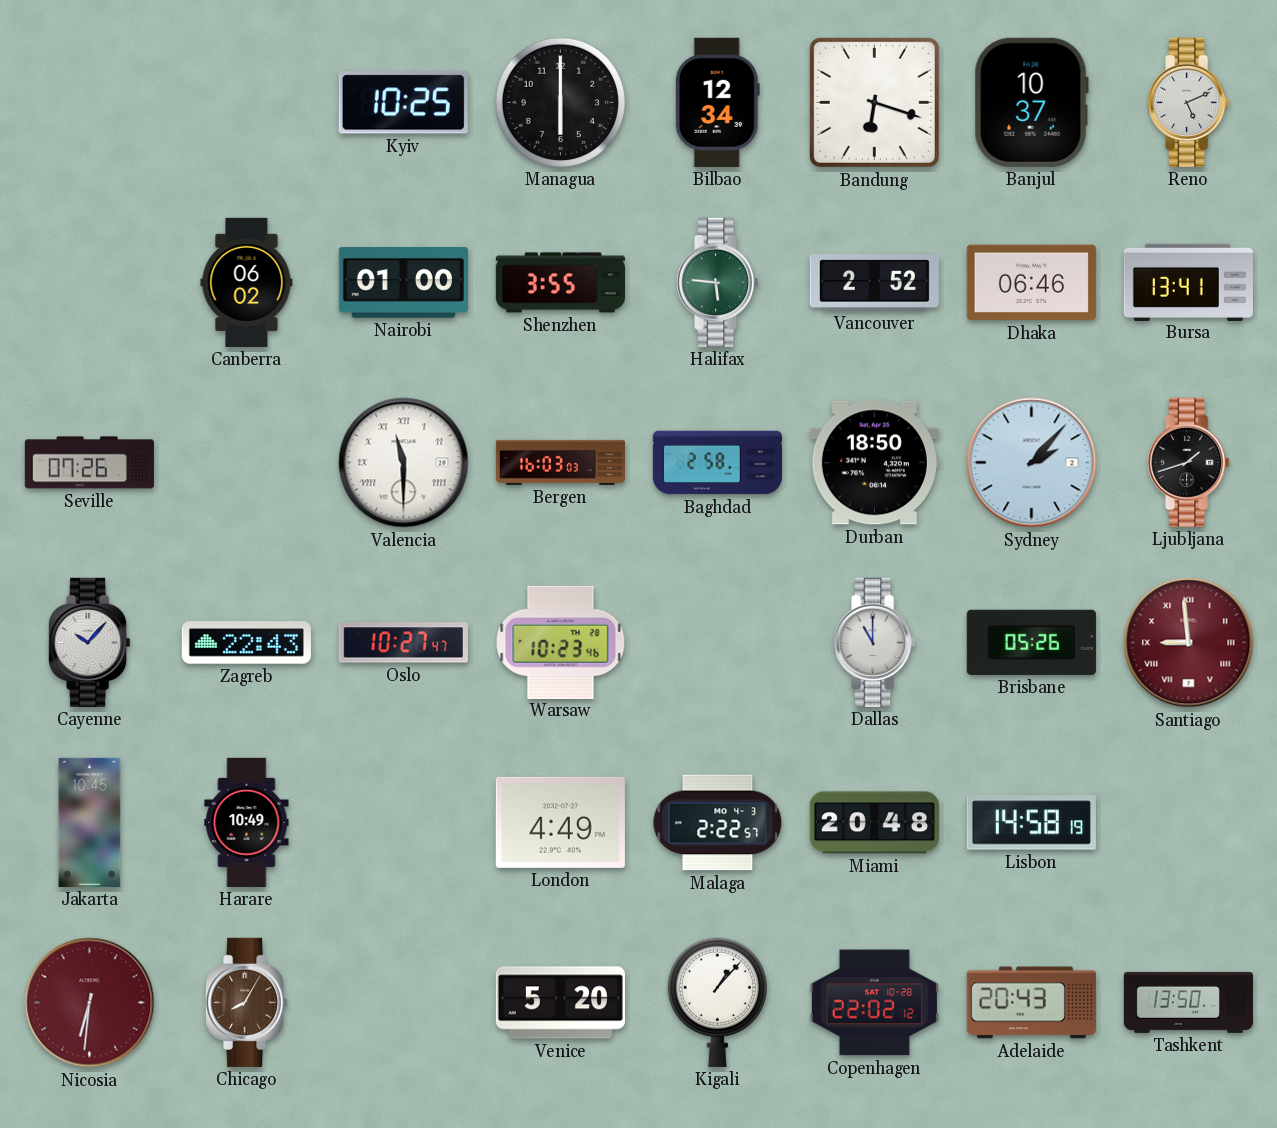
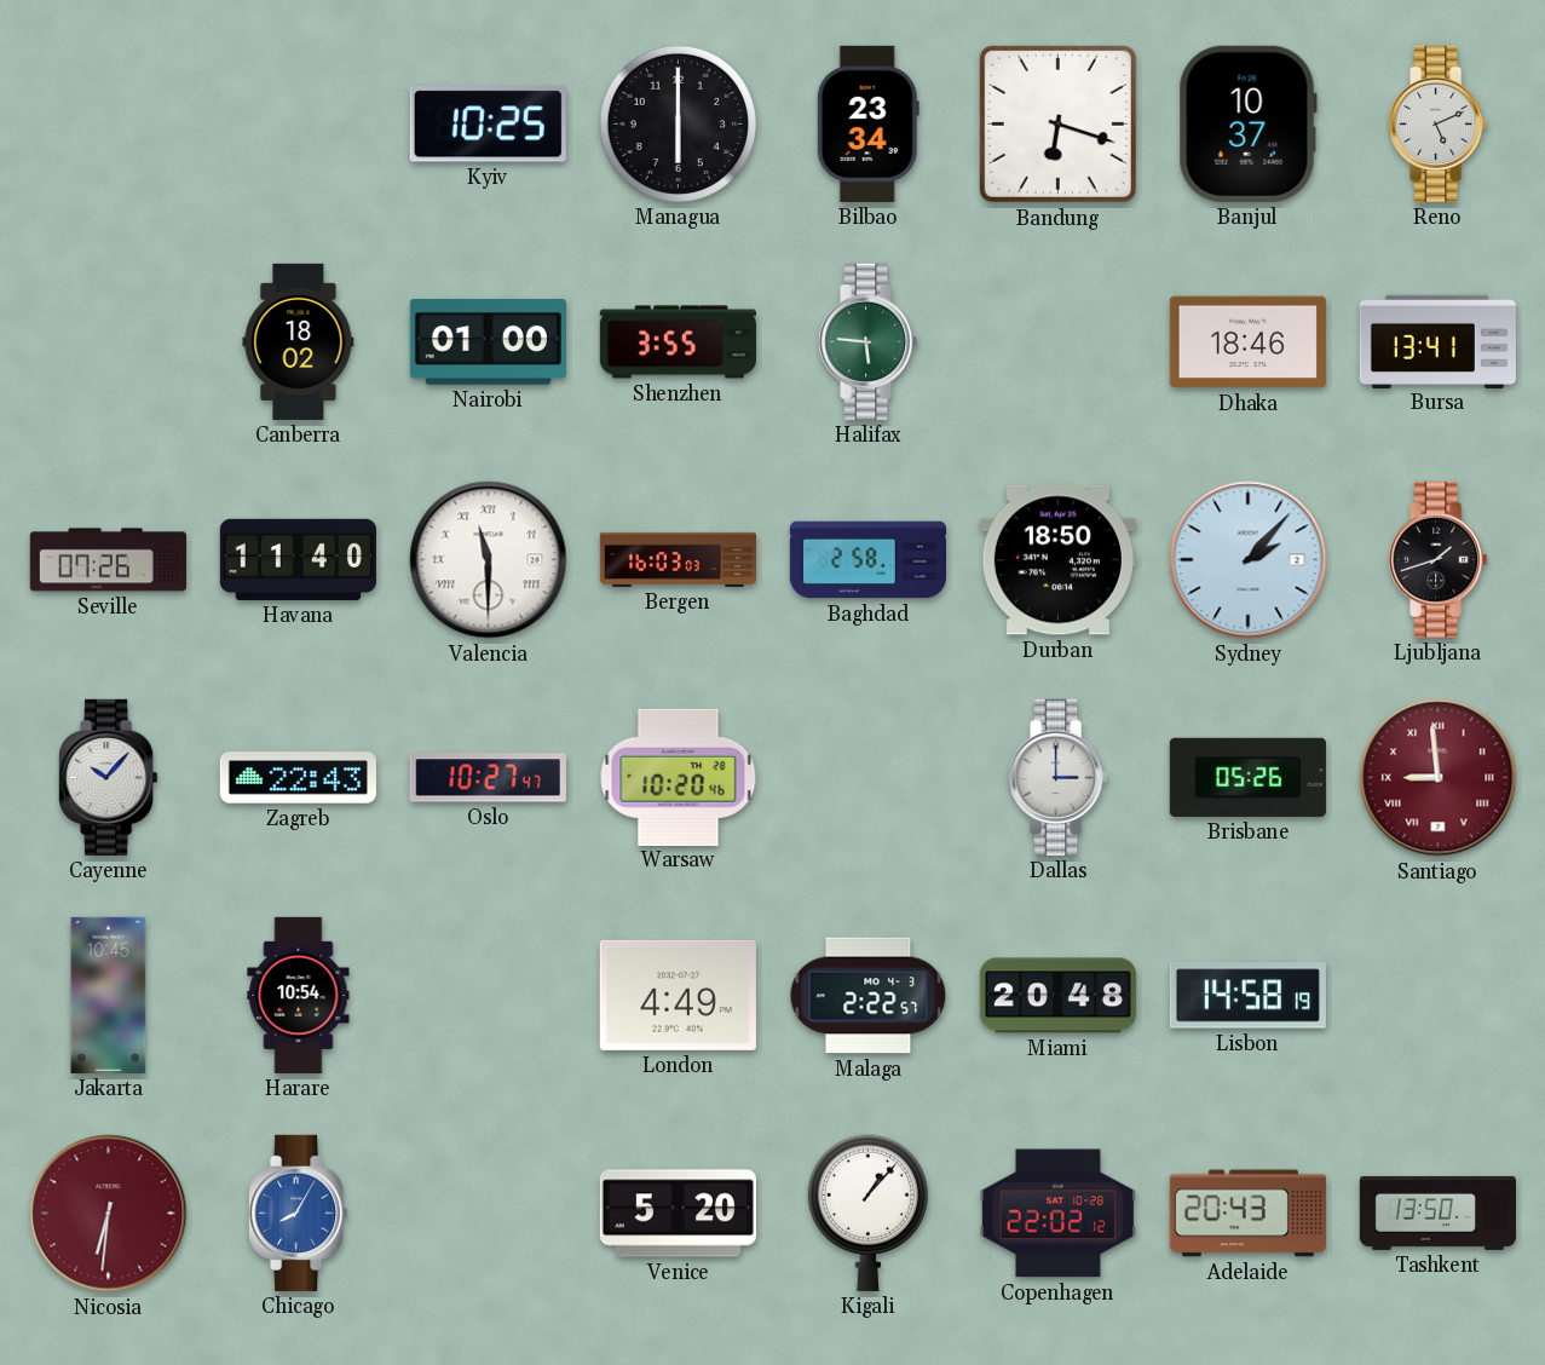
Bilbao: 12:34 -> 23:34 (867, 123)
Canberra: 06:02 -> 18:02 (299, 341)
Vancouver: 2:52 -> none (874, 283)
Dhaka: 06:46 -> 18:46 (1247, 342)
Havana: none -> 11:40 (298, 559)
Warsaw: 10:23 -> 10:20 (679, 777)
Dallas: 11:00 -> 3:00 (1059, 777)
Harare: 10:49 -> 10:54 (299, 995)
Chicago dial: brown -> blue (299, 1213)
